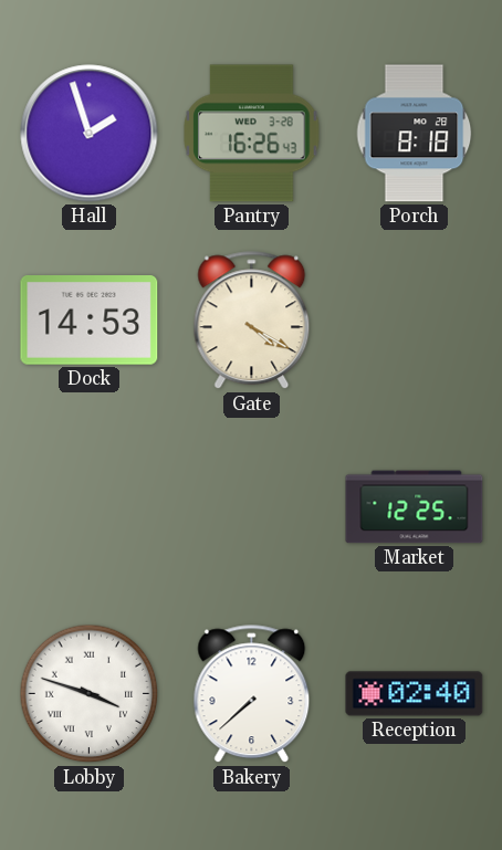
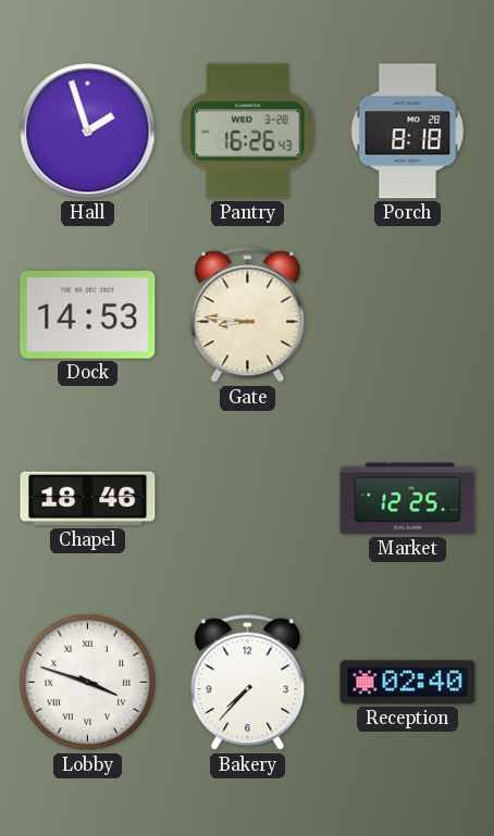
Gate: 4:20 -> 8:46 (248, 315)
Chapel: none -> 18:46 (88, 499)
Bakery: 7:38 -> 7:37 (248, 683)
